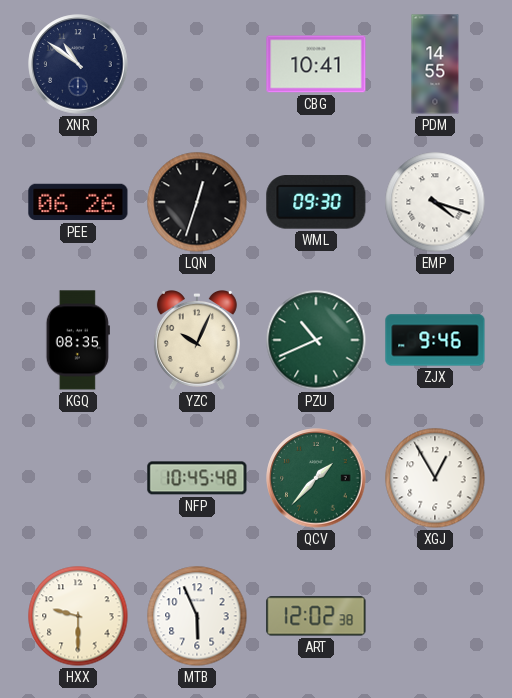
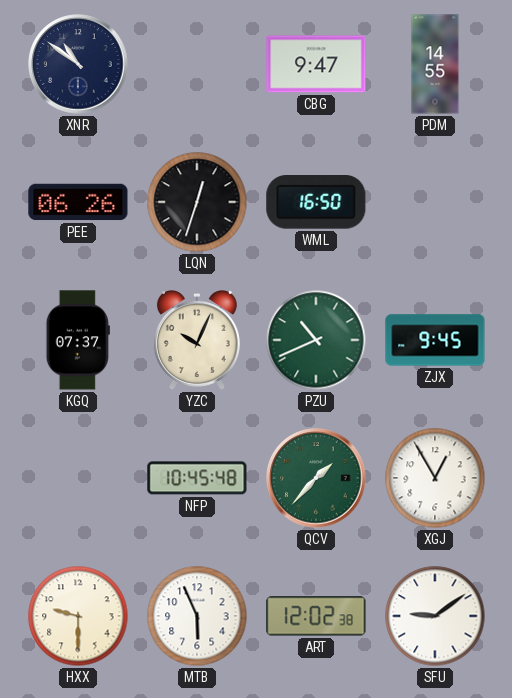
CBG: 10:41 -> 9:47 (316, 64)
WML: 09:30 -> 16:50 (316, 203)
EMP: 4:18 -> none (435, 202)
KGQ: 08:35 -> 07:37 (78, 340)
ZJX: 9:46 -> 9:45 (435, 340)
SFU: none -> 9:09 (435, 616)
